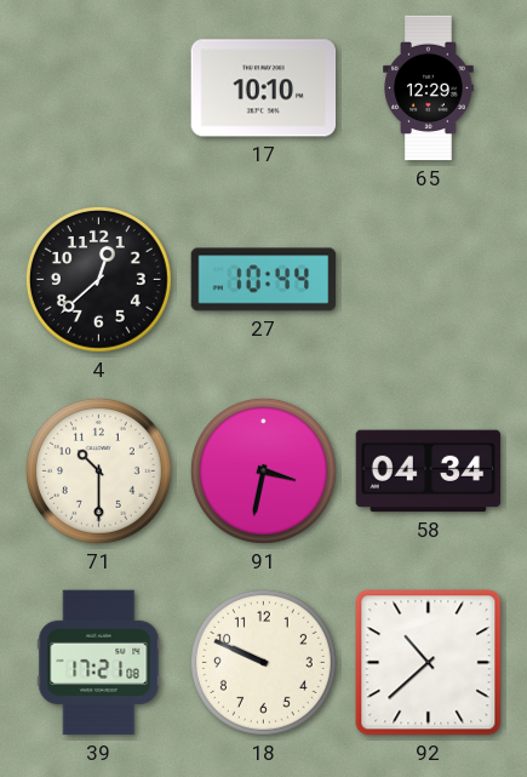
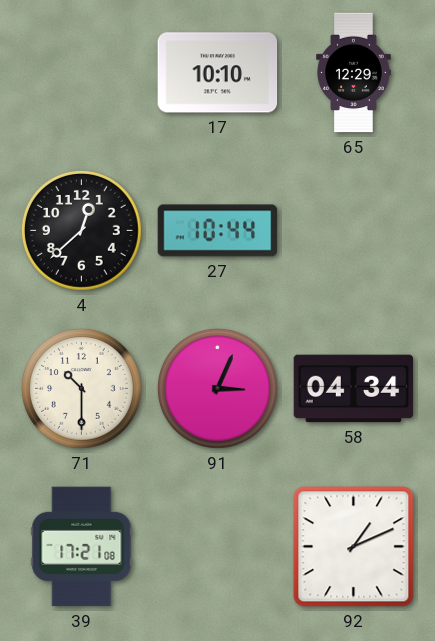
91: 3:32 -> 3:04 (217, 388)
18: 9:49 -> none (263, 662)
92: 10:38 -> 1:11 (354, 547)
